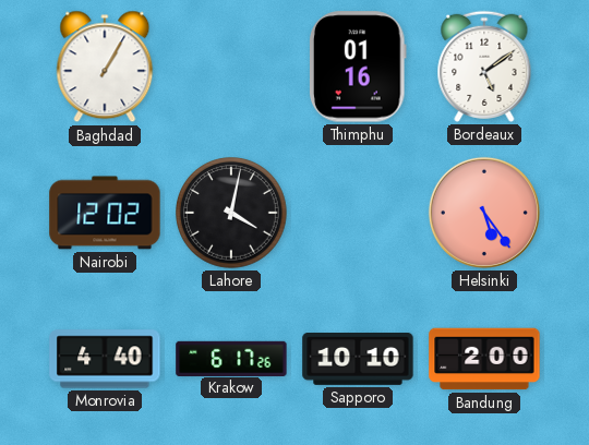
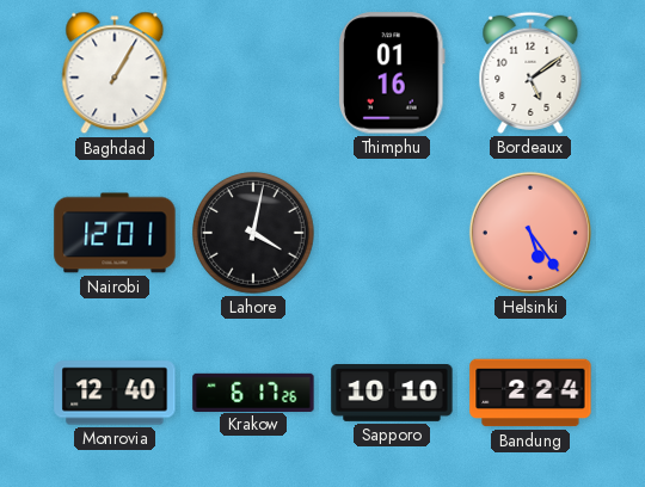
Nairobi: 12:02 -> 12:01 (115, 233)
Monrovia: 4:40 -> 12:40 (115, 393)
Bandung: 2:00 -> 2:24 (530, 393)
